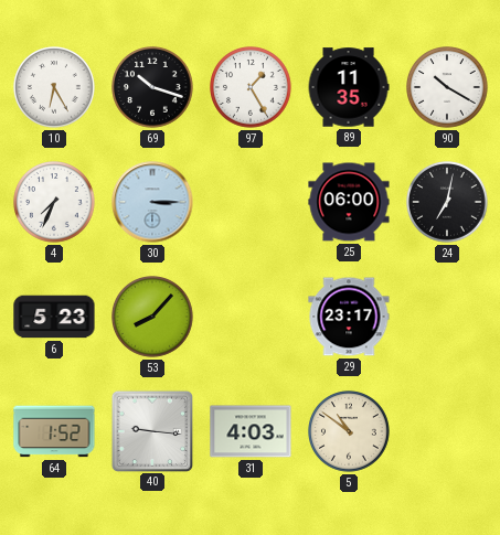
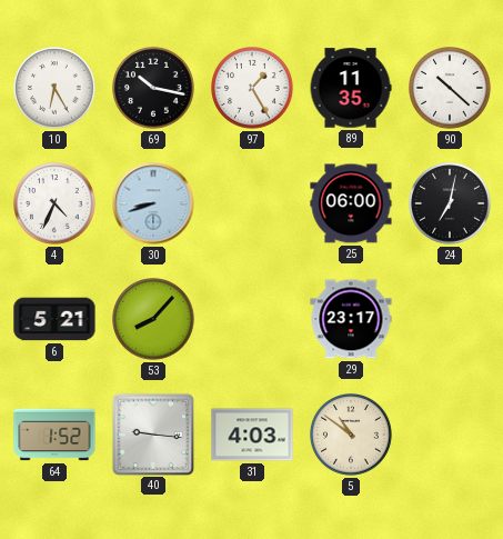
69: 10:18 -> 10:17 (154, 89)
90: 10:20 -> 10:22 (451, 89)
4: 7:34 -> 4:34 (56, 204)
30: 3:15 -> 8:42 (153, 203)
6: 5:23 -> 5:21 (54, 319)
